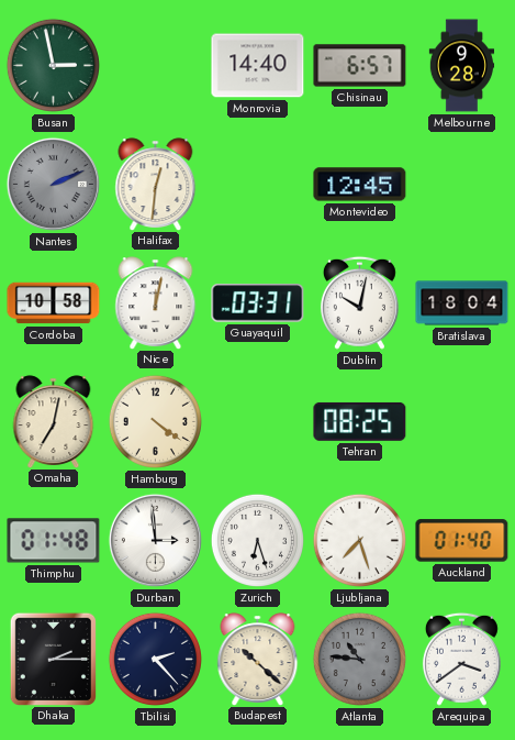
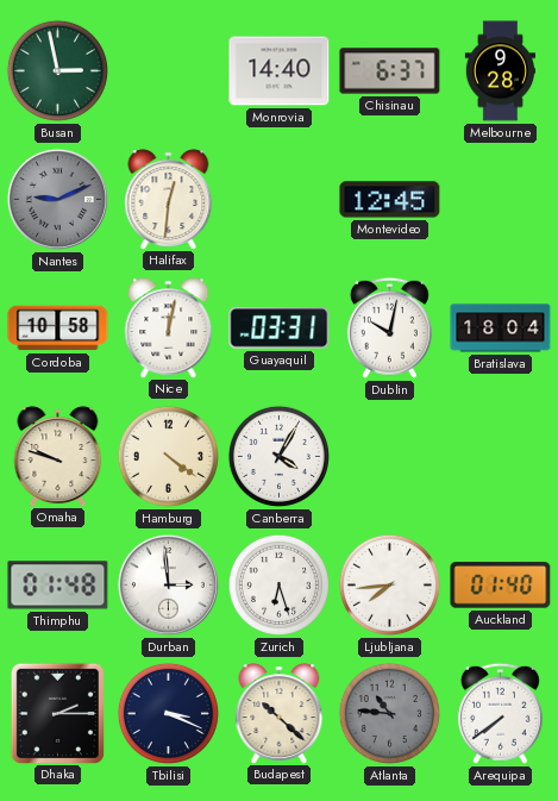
Chisinau: 6:57 -> 6:37 (390, 71)
Nantes: 2:11 -> 9:11 (57, 199)
Omaha: 7:02 -> 9:48 (58, 456)
Canberra: none -> 4:05 (278, 456)
Tehran: 08:25 -> none (360, 421)
Ljubljana: 7:27 -> 7:44 (389, 584)
Tbilisi: 2:23 -> 3:19 (168, 713)
Arequipa: 3:39 -> 7:39 (500, 713)
